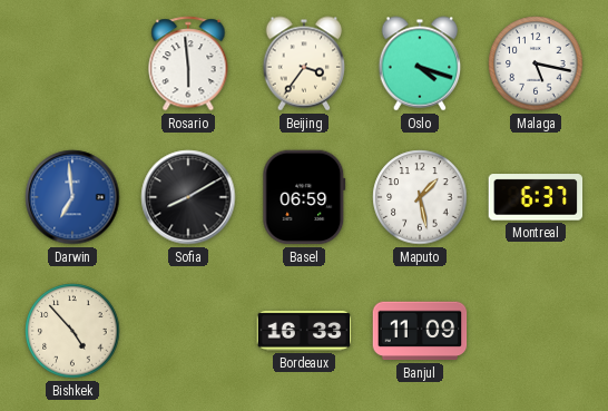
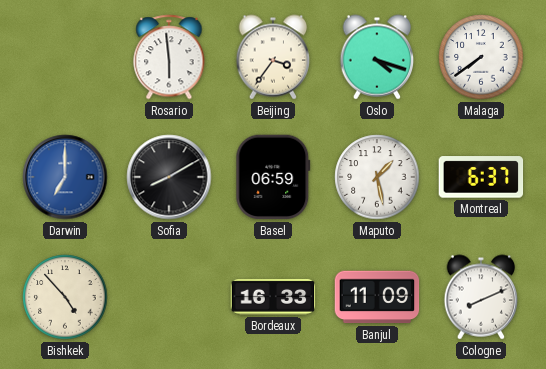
Malaga: 5:17 -> 7:39 (481, 57)
Darwin: 6:59 -> 7:00 (65, 177)
Cologne: none -> 8:11 (481, 297)
